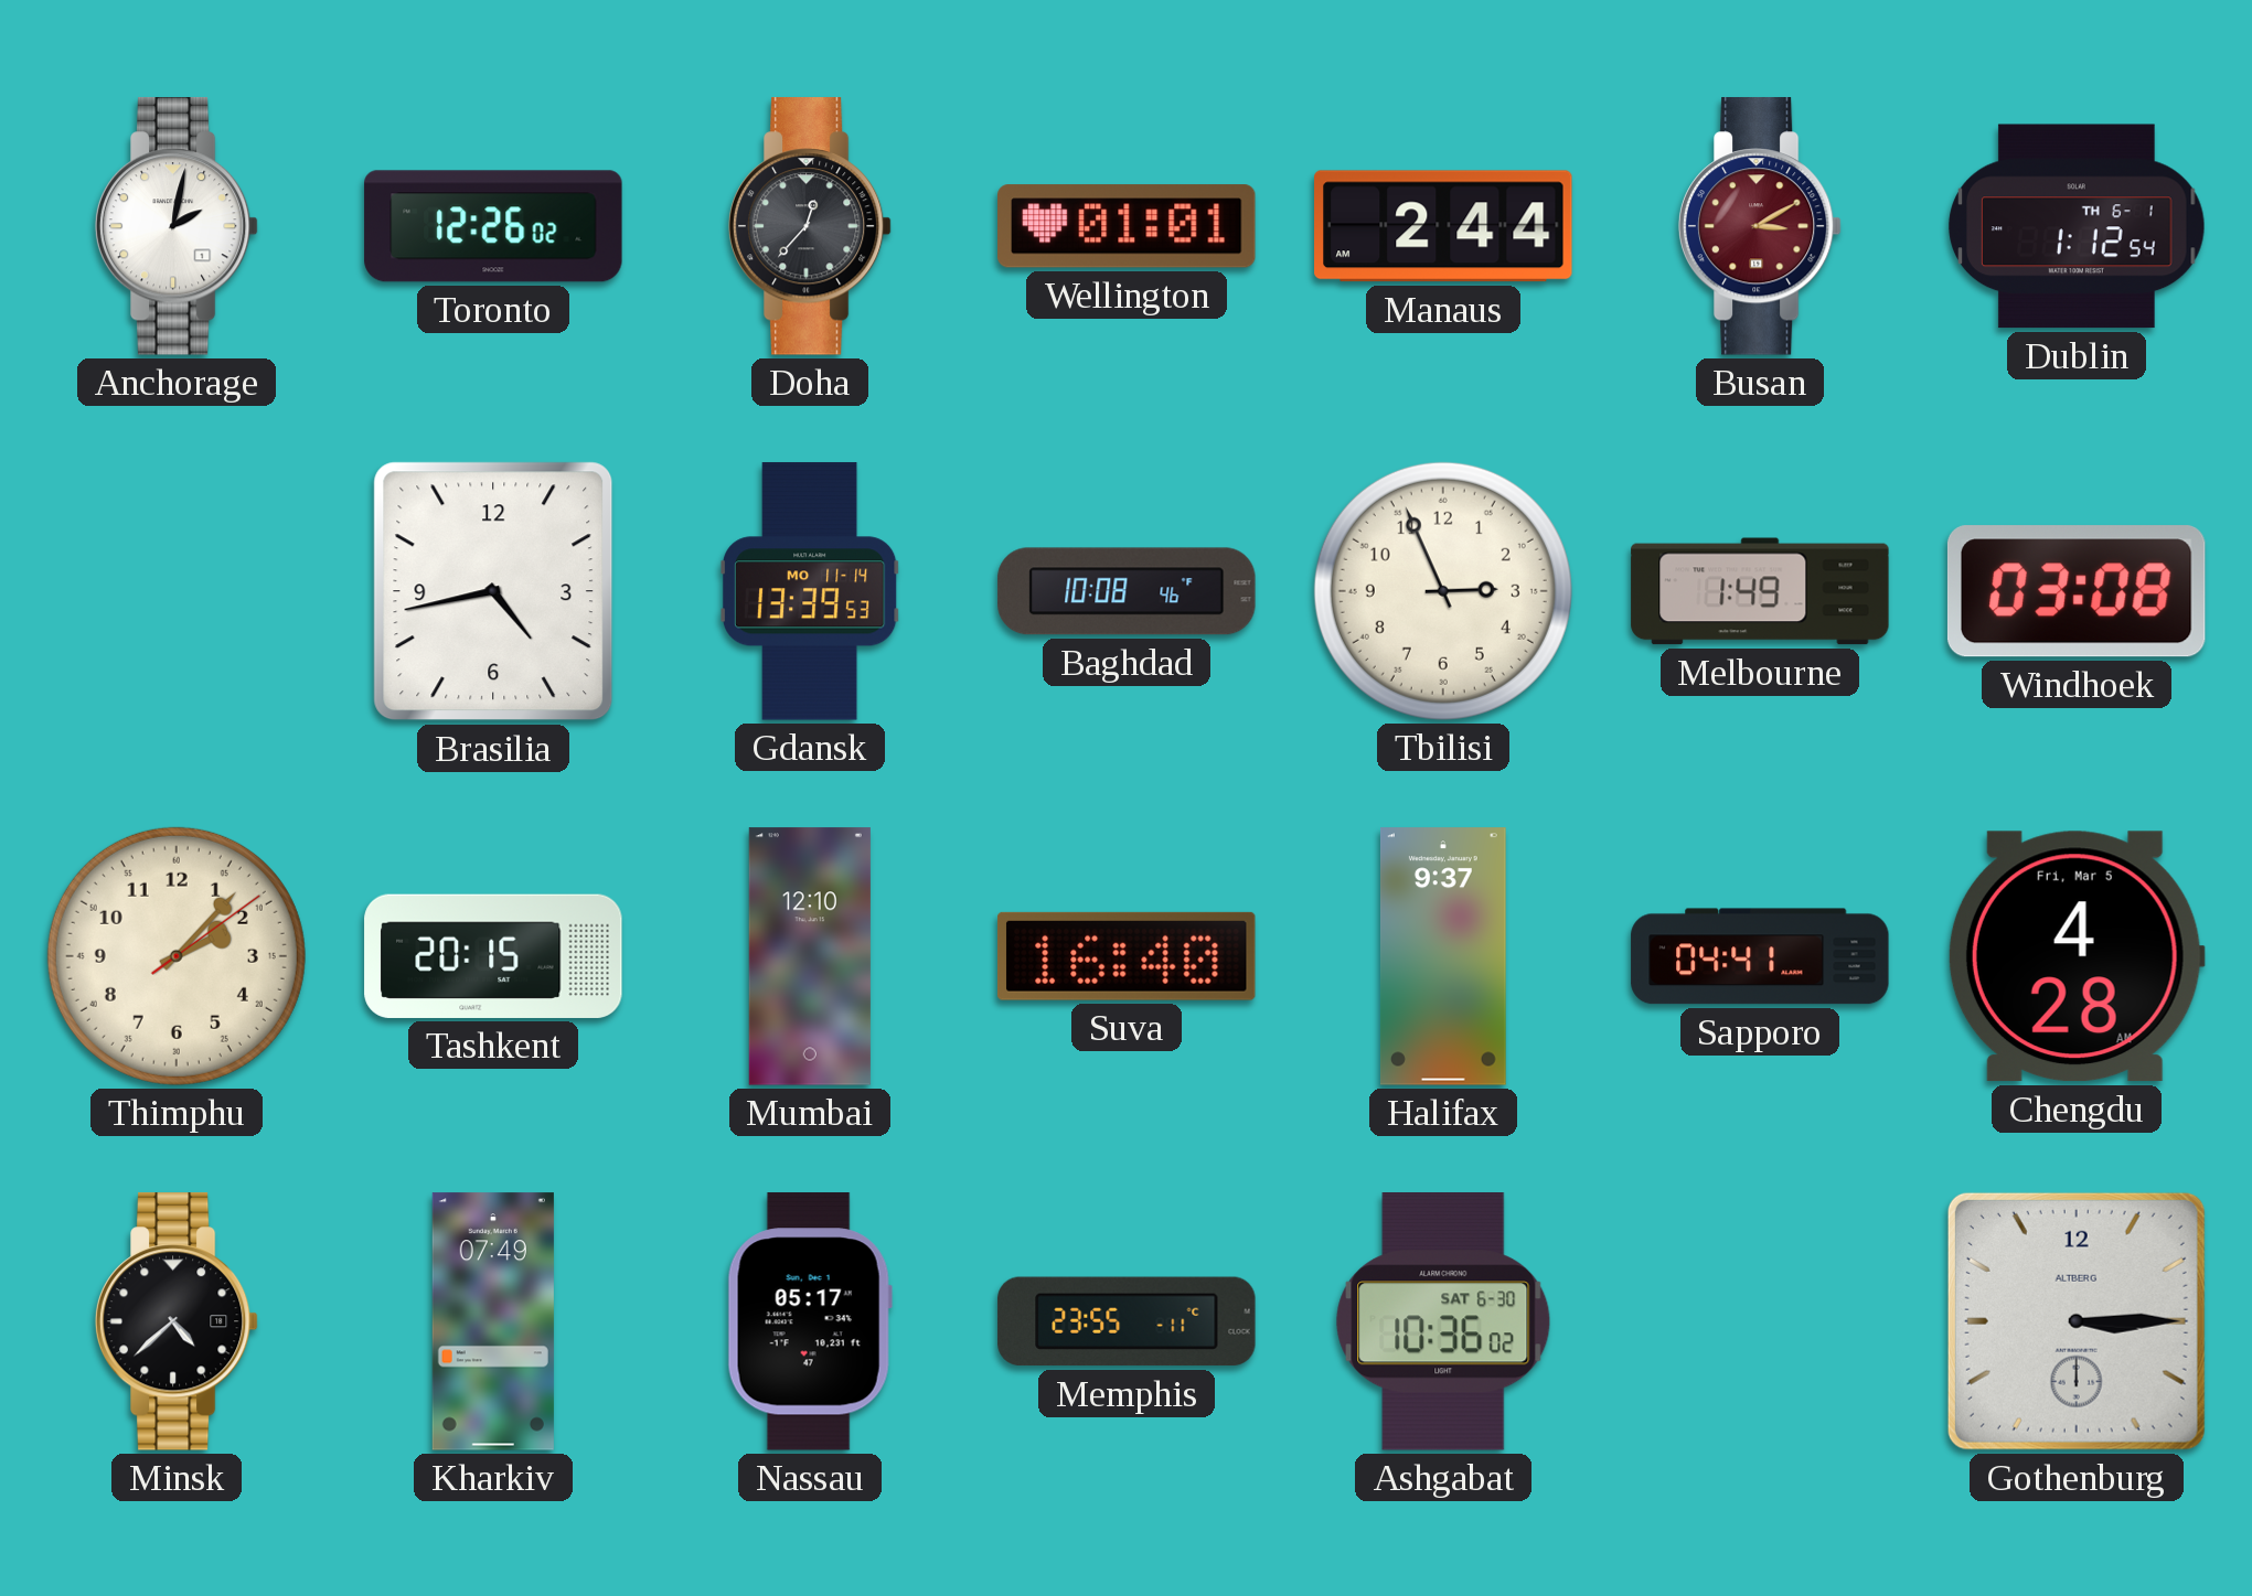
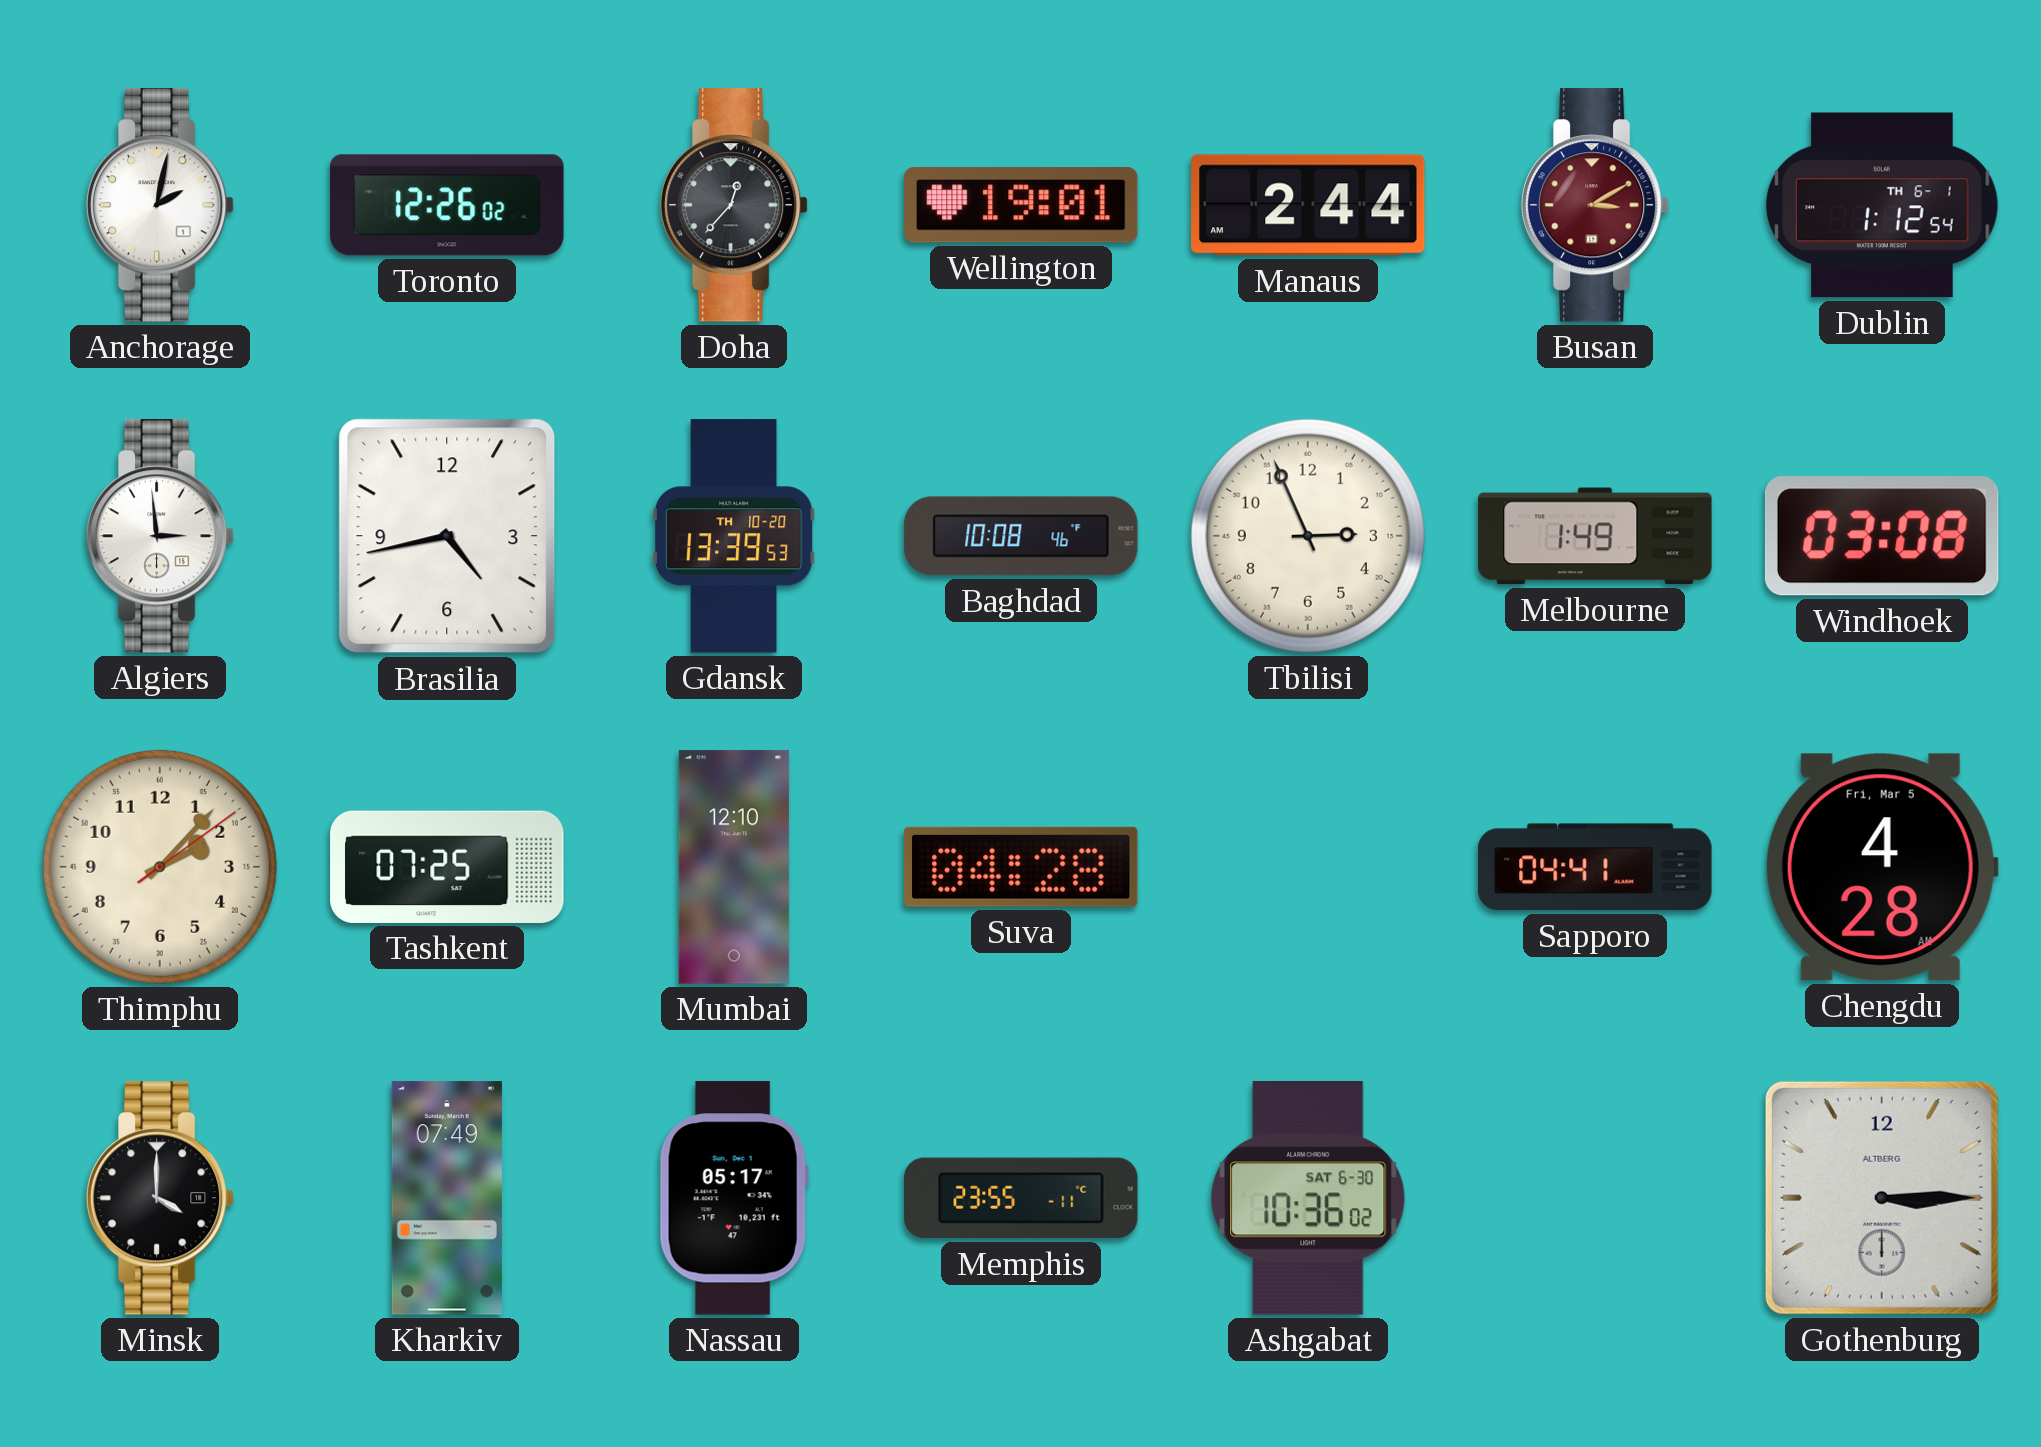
Wellington: 01:01 -> 19:01 (1022, 205)
Algiers: none -> 2:59 (160, 536)
Gdansk date: MO 11-14 -> TH 10-20 (734, 536)
Tashkent: 20:15 -> 07:25 (447, 867)
Suva: 16:40 -> 04:28 (1021, 867)
Halifax: 9:37 -> none (1443, 956)
Minsk: 4:38 -> 4:00 (160, 1198)
